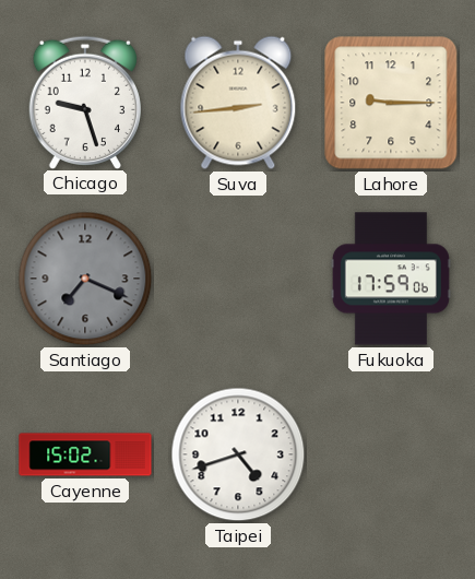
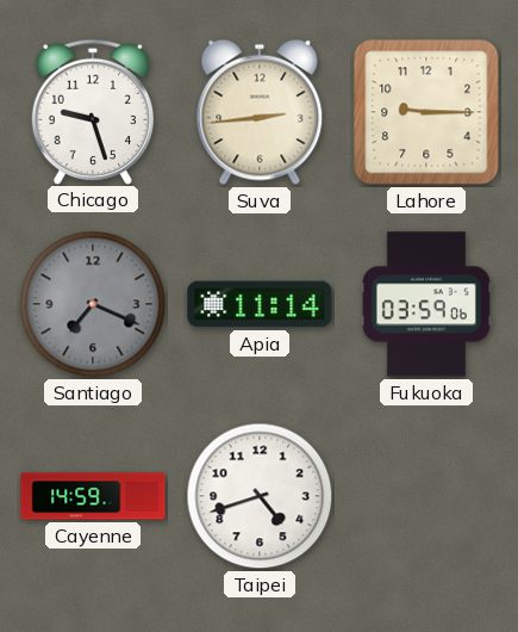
Apia: none -> 11:14 (260, 304)
Fukuoka: 17:59 -> 03:59 (426, 304)
Cayenne: 15:02 -> 14:59 (93, 496)
